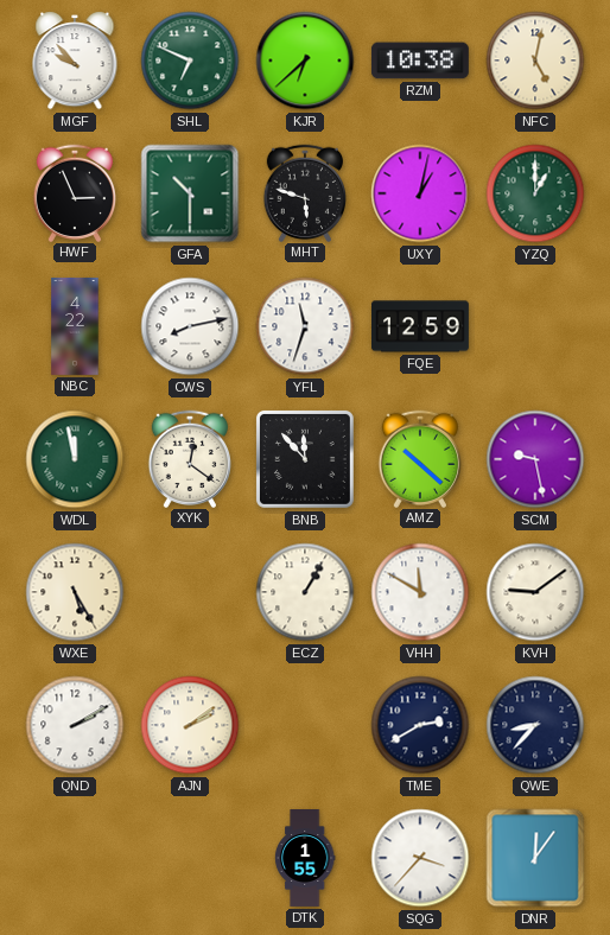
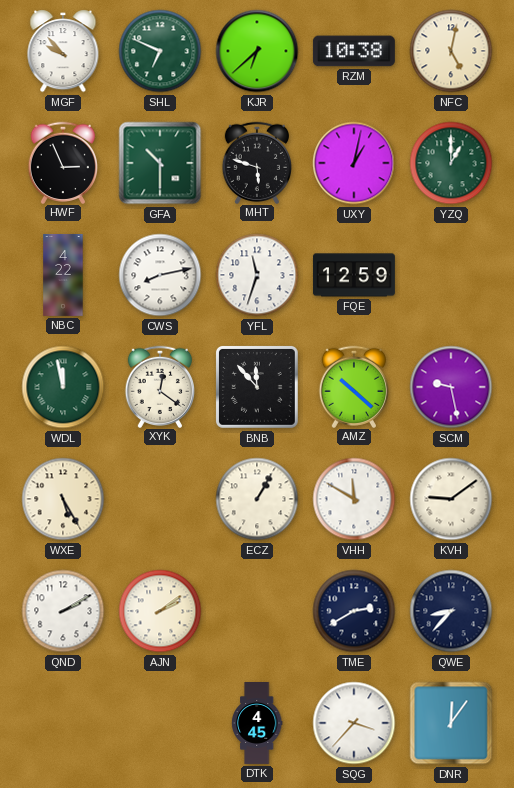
DTK: 1:55 -> 4:45 (257, 724)
